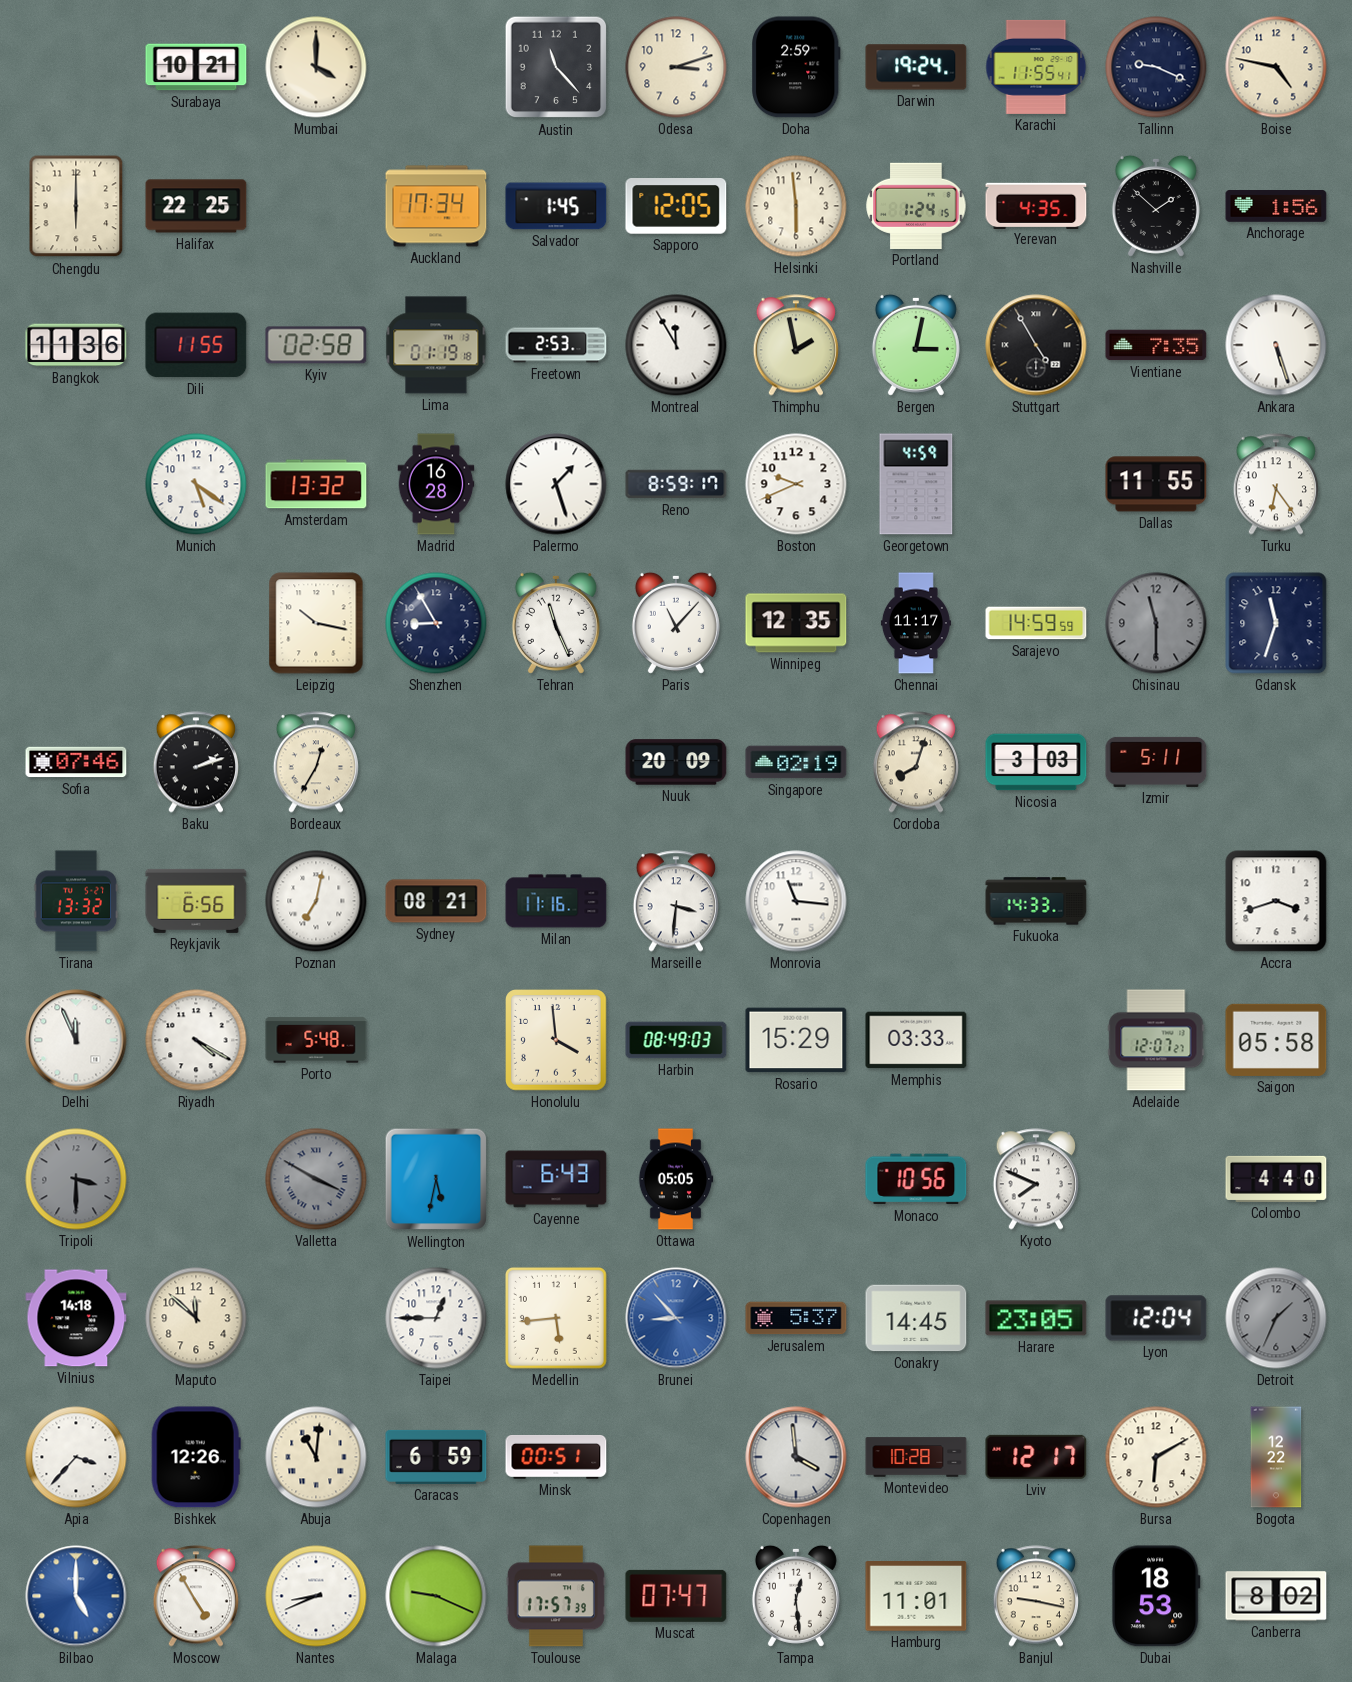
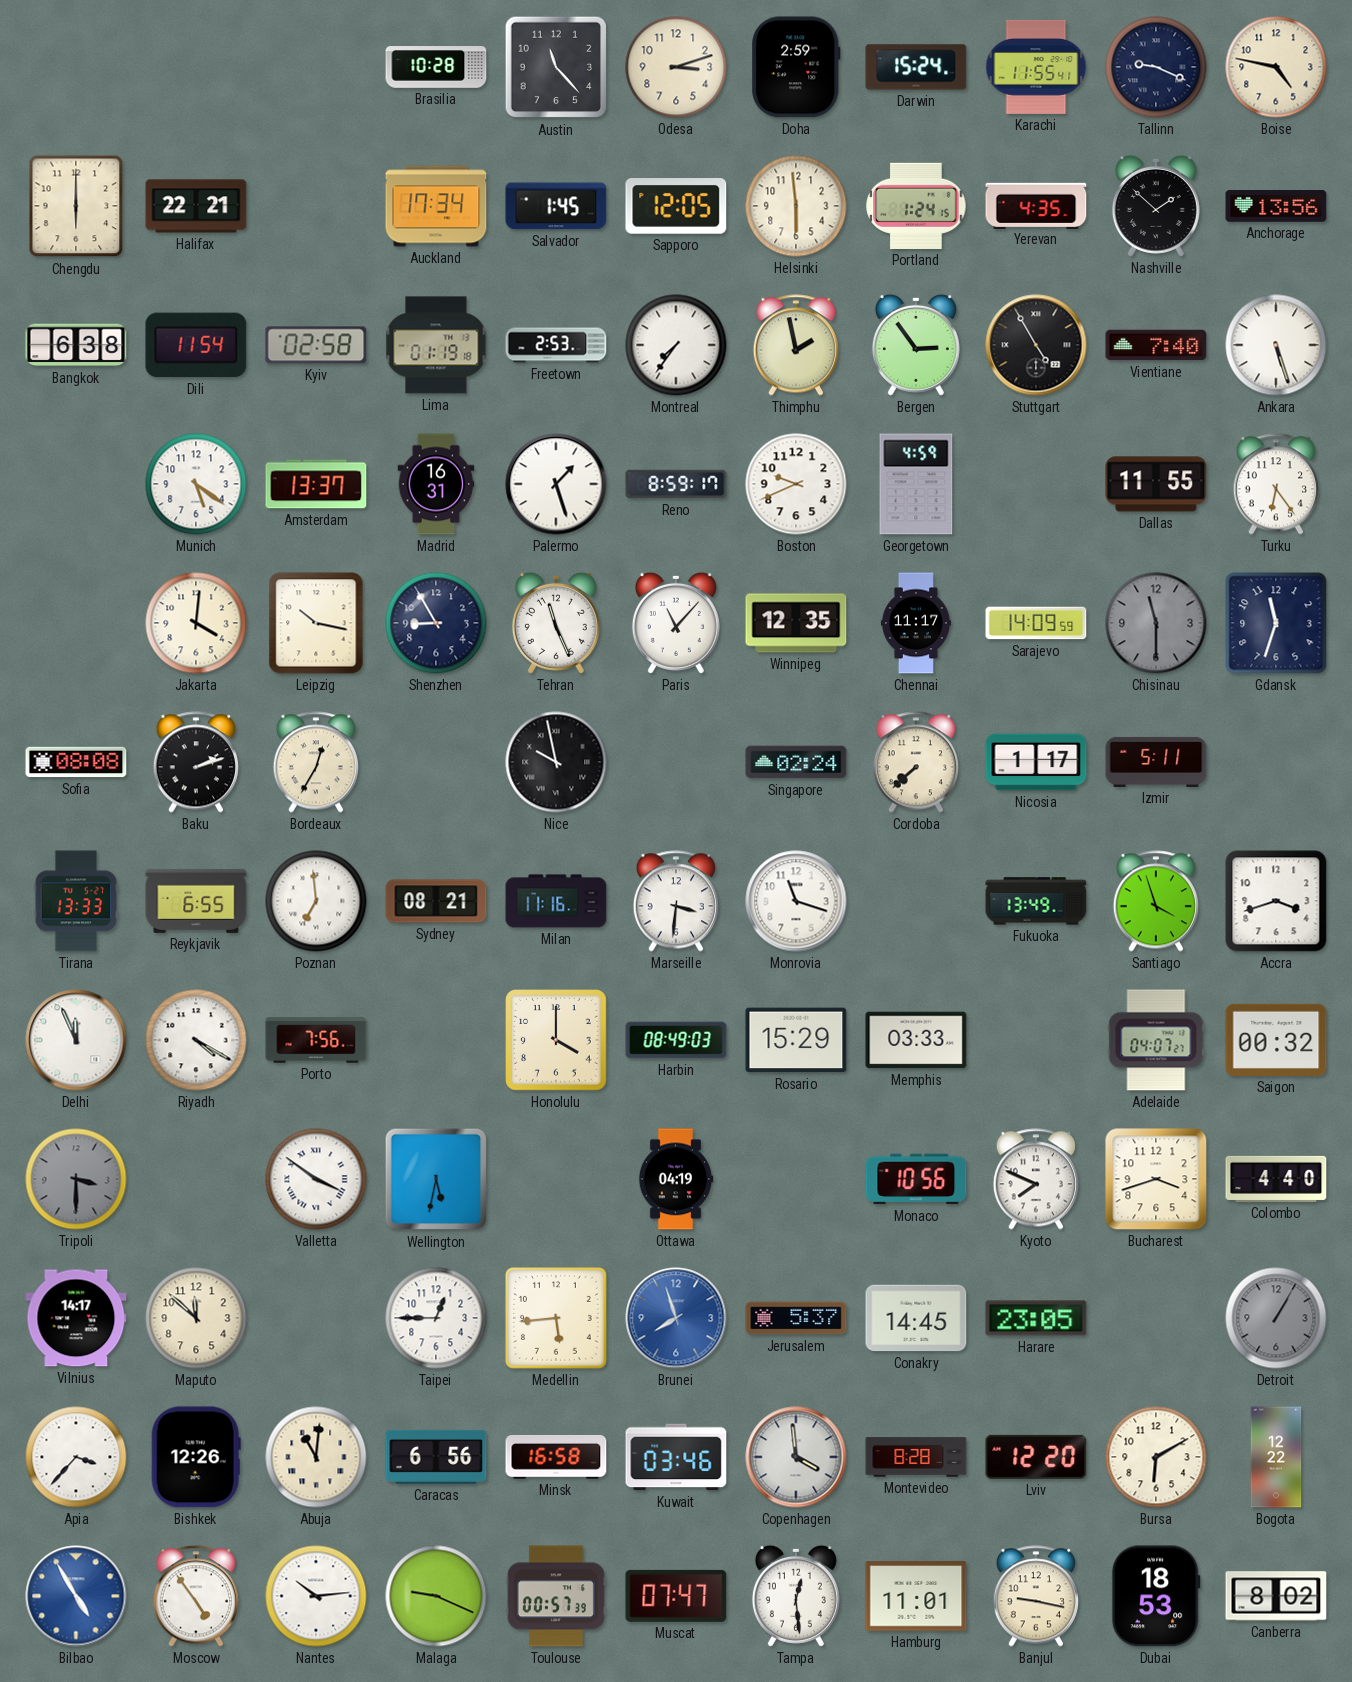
Surabaya: 10:21 -> none (196, 67)
Mumbai: 4:00 -> none (316, 67)
Brasilia: none -> 10:28 (436, 68)
Darwin: 19:24 -> 15:24 (916, 67)
Halifax: 22:25 -> 22:21 (196, 206)
Anchorage: 1:56 -> 13:56 (1276, 206)
Bangkok: 11:36 -> 6:38 (76, 345)
Dili: 11:55 -> 11:54 (196, 345)
Montreal: 11:55 -> 7:36 (676, 345)
Bergen: 3:02 -> 2:54 (916, 345)
Vientiane: 7:35 -> 7:40 (1156, 345)
Amsterdam: 13:32 -> 13:37 (316, 484)
Madrid: 16:28 -> 16:31 (436, 484)
Jakarta: none -> 4:01 (196, 623)
Sarajevo: 14:59 -> 14:09 (1036, 623)
Sofia: 07:46 -> 08:08 (76, 762)
Nice: none -> 9:58 (556, 762)
Nuuk: 20:09 -> none (676, 762)
Singapore: 02:19 -> 02:24 (796, 762)
Cordoba: 8:03 -> 7:38 (915, 762)
Nicosia: 3:03 -> 1:17 (1036, 762)
Tirana: 13:32 -> 13:33 (76, 901)
Reykjavik: 6:56 -> 6:55 (196, 901)
Poznan: 7:02 -> 6:59 (316, 901)
Monrovia: 11:16 -> 11:18 (796, 901)
Fukuoka: 14:33 -> 13:49 (1036, 901)
Santiago: none -> 3:57 (1155, 901)
Porto: 5:48 -> 7:56 (316, 1040)
Honolulu: 3:59 -> 4:00 (557, 1041)
Adelaide: 12:07 -> 04:07 (1156, 1040)
Saigon: 05:58 -> 00:32 (1276, 1040)
Valletta: 3:50 -> 3:51 (316, 1179)
Valletta dial: grey -> white (316, 1179)
Cayenne: 6:43 -> none (556, 1179)
Ottawa: 05:05 -> 04:19 (676, 1179)
Bucharest: none -> 3:42 (1156, 1179)
Vilnius: 14:18 -> 14:17 (76, 1318)
Brunei: 8:53 -> 7:57 (676, 1318)
Lyon: 12:04 -> none (1156, 1318)
Detroit: 1:34 -> 1:05 (1276, 1318)
Caracas: 6:59 -> 6:56 (436, 1457)
Minsk: 00:51 -> 16:58 (556, 1458)
Kuwait: none -> 03:46 (676, 1457)
Montevideo: 10:28 -> 8:28 (916, 1457)
Lviv: 12:17 -> 12:20 (1036, 1457)
Bilbao: 5:00 -> 4:55 (76, 1596)
Moscow: 4:55 -> 4:54 (195, 1596)
Nantes: 8:41 -> 10:14 (316, 1596)
Toulouse: 17:57 -> 00:57 (556, 1596)
